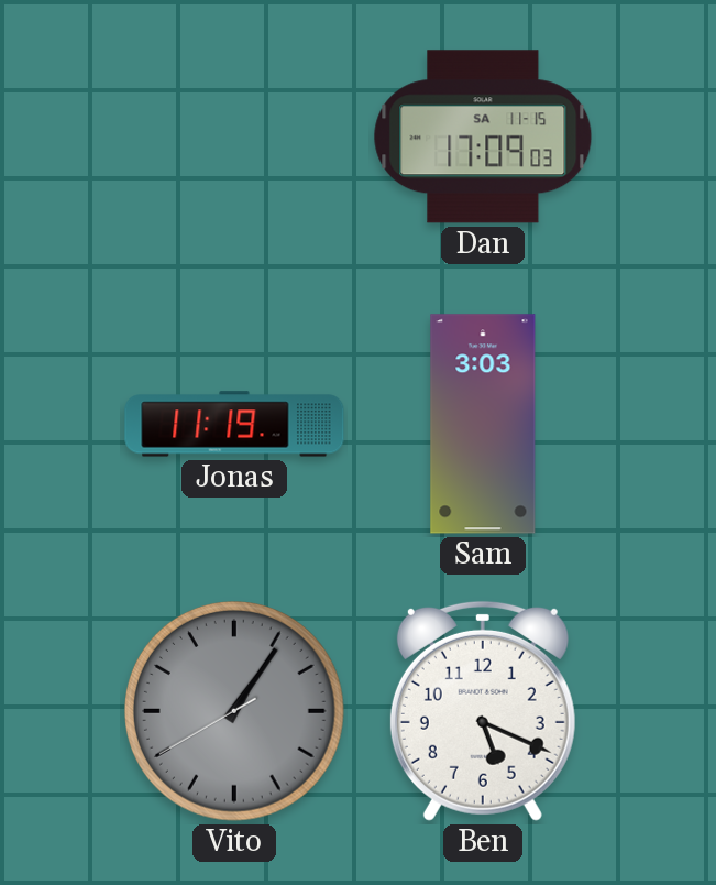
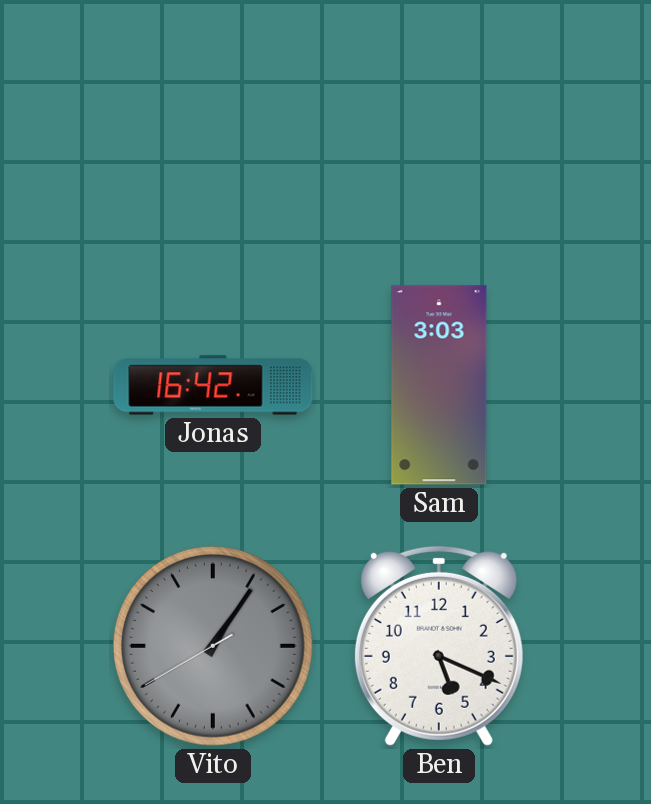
Dan: 17:09 -> none (483, 136)
Jonas: 11:19 -> 16:42 (213, 385)
